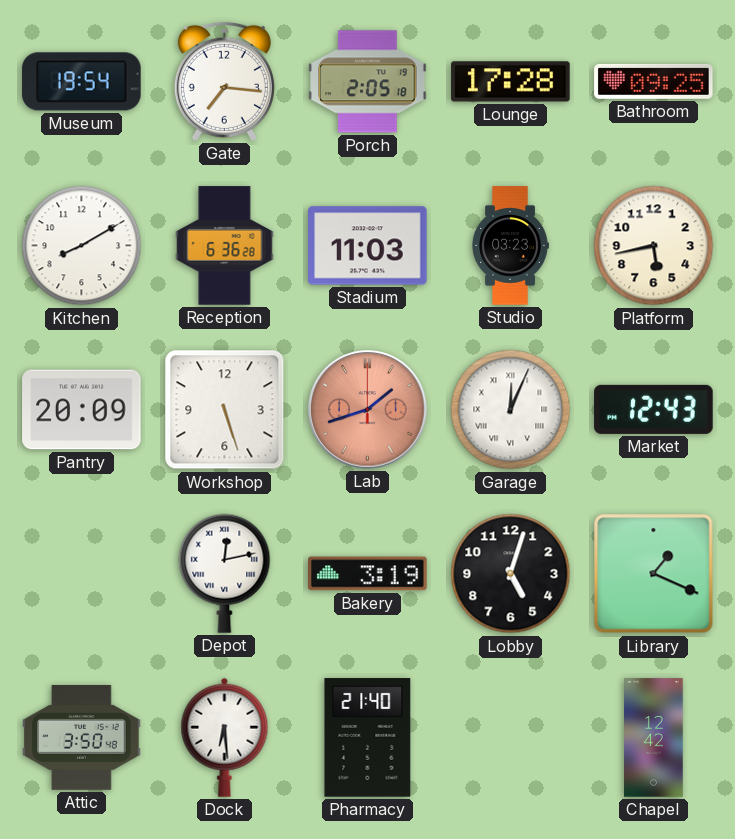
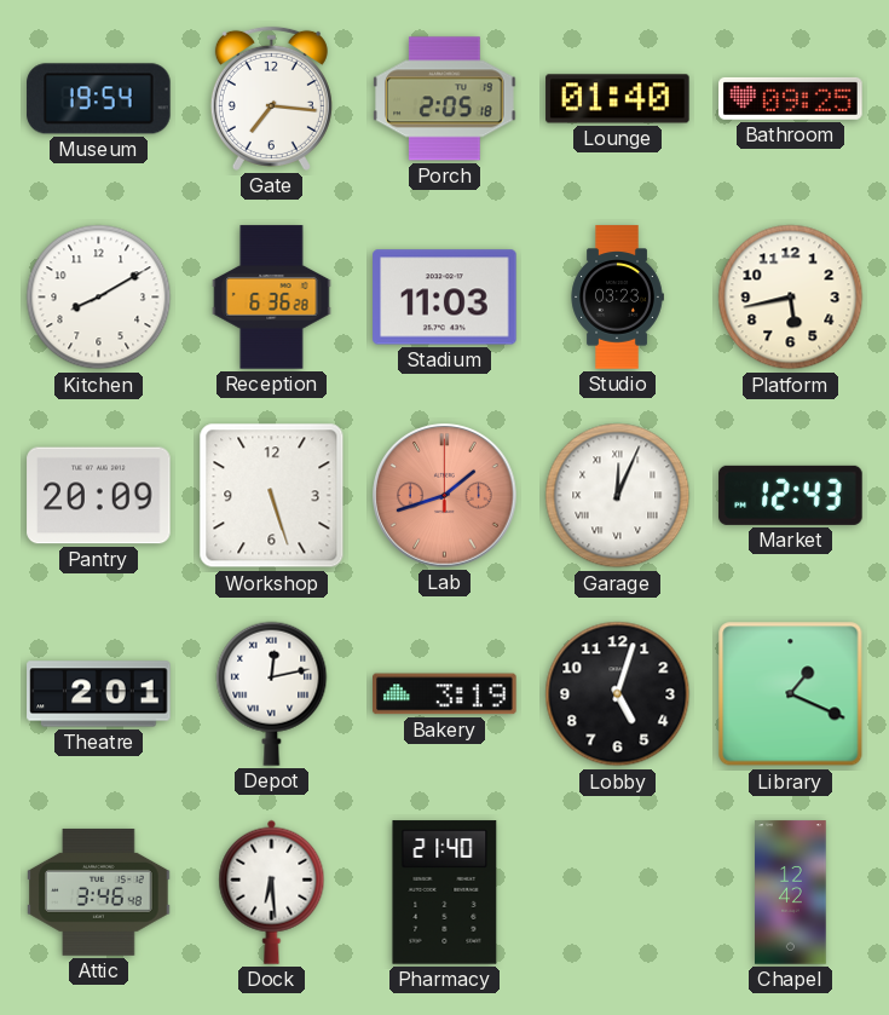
Lounge: 17:28 -> 01:40 (618, 99)
Theatre: none -> 2:01 (99, 694)
Attic: 3:50 -> 3:46 (99, 892)
